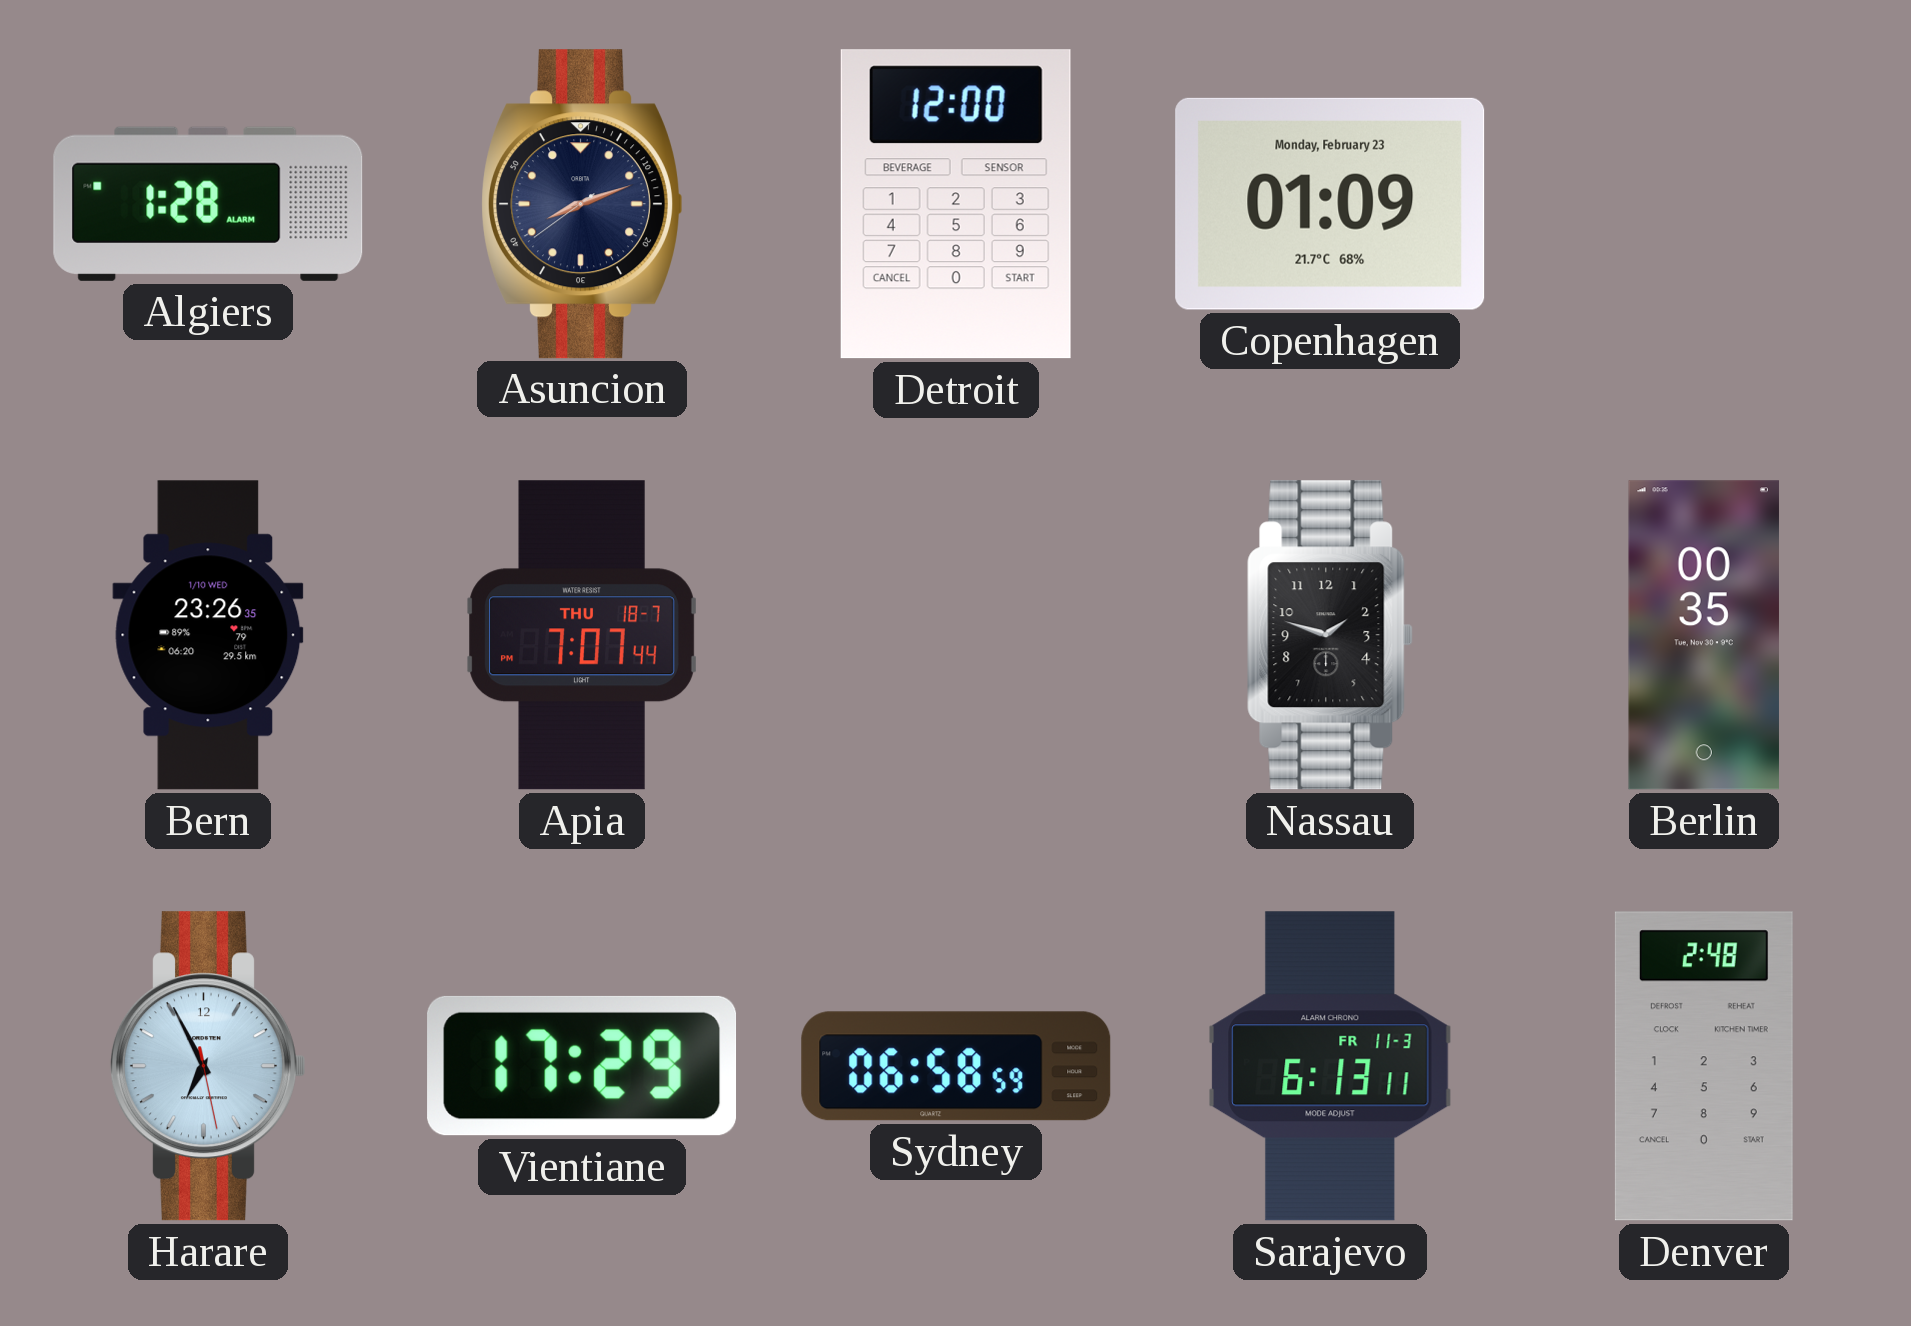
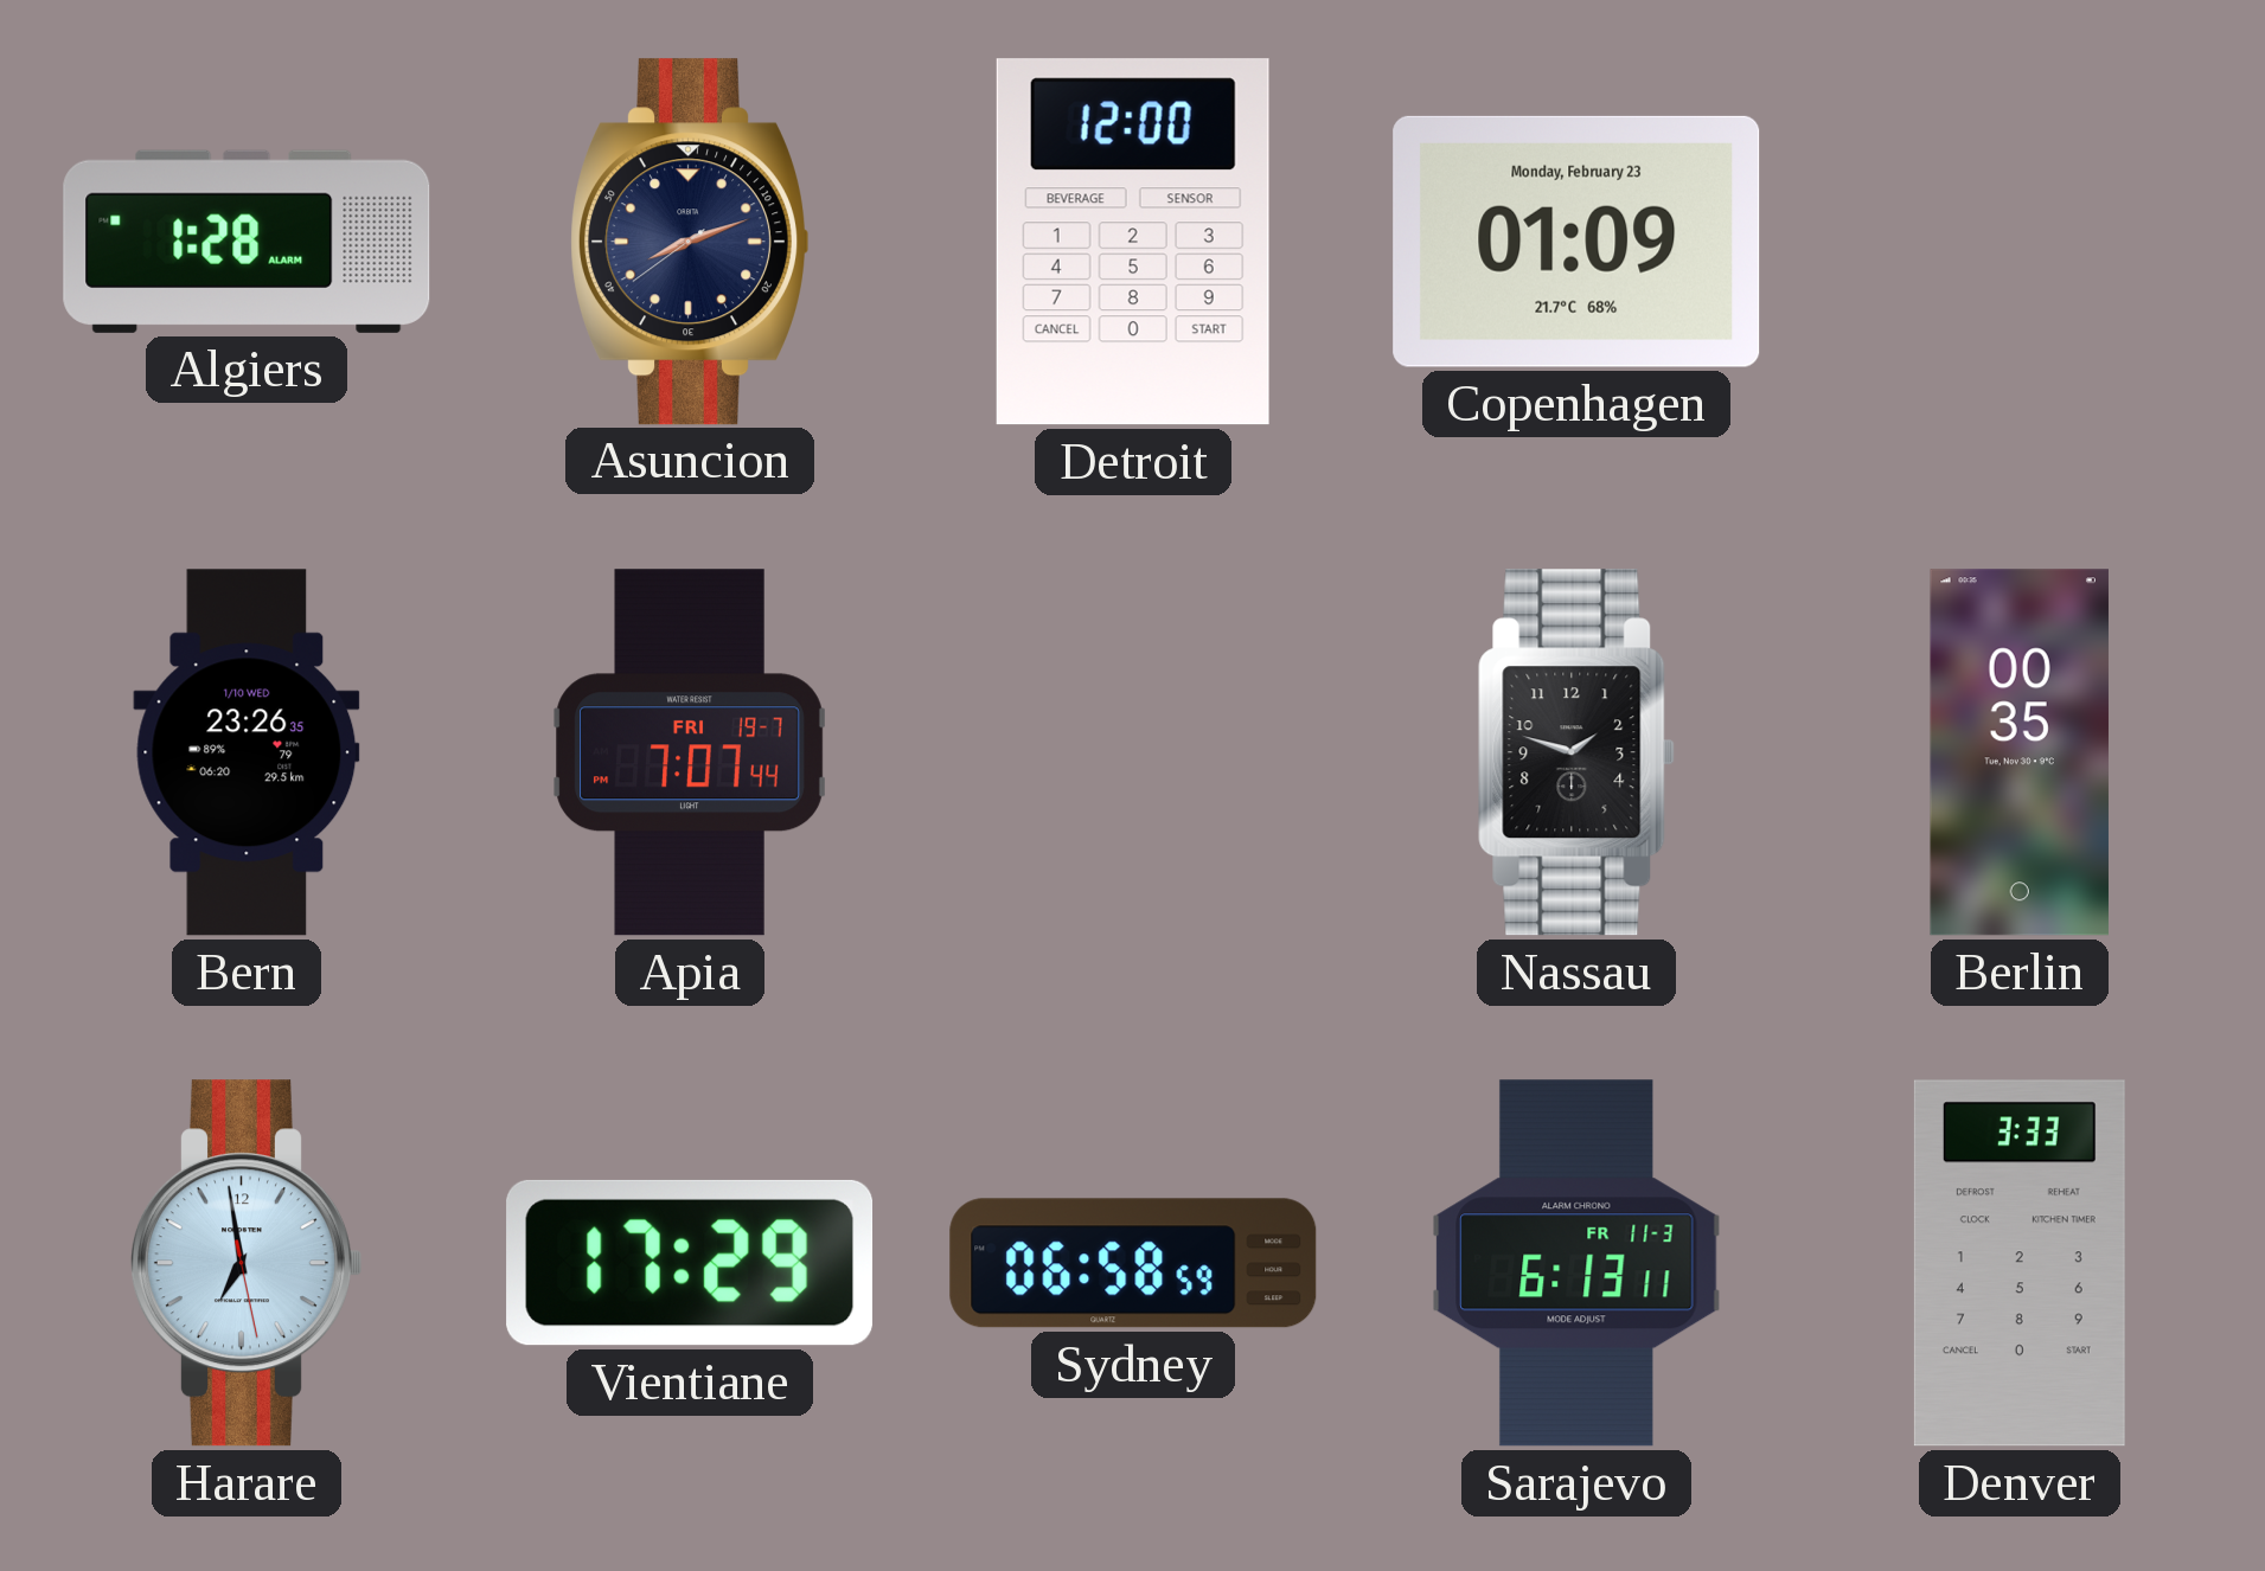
Apia date: THU 18-7 -> FRI 19-7 (690, 752)
Harare: 6:55 -> 6:58 (245, 1263)
Denver: 2:48 -> 3:33 (2020, 1263)
